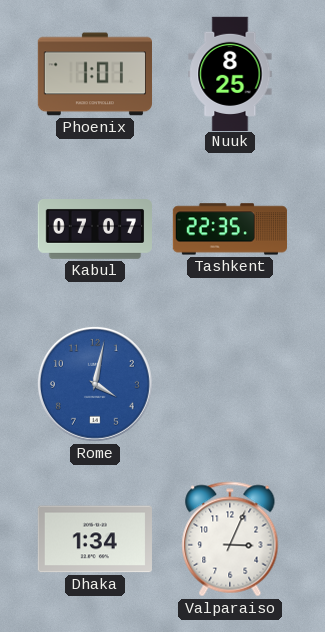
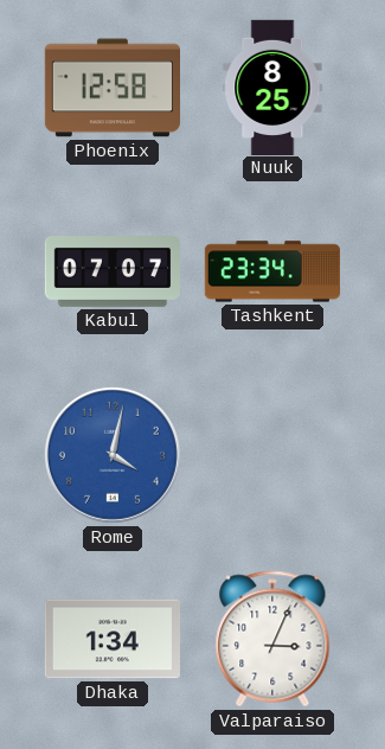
Phoenix: 1:01 -> 12:58 (111, 88)
Tashkent: 22:35 -> 23:34 (271, 271)
